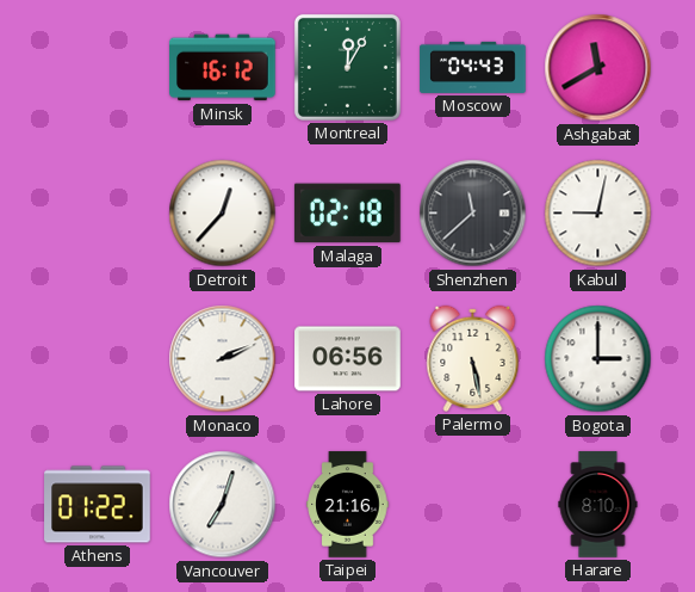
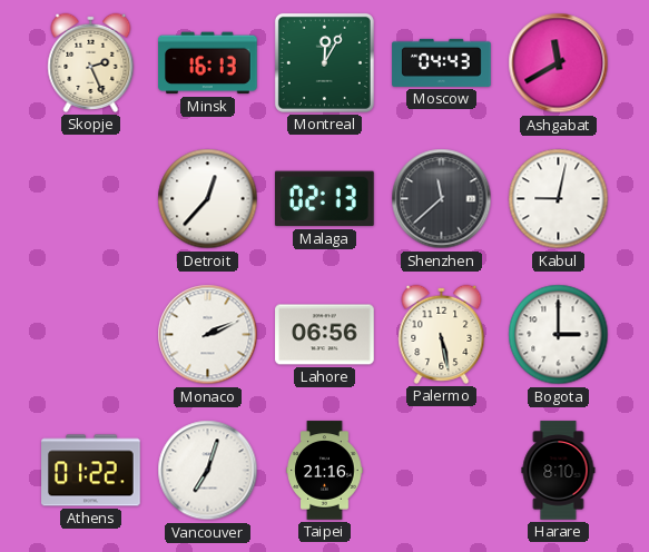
Skopje: none -> 2:26 (91, 62)
Minsk: 16:12 -> 16:13 (208, 63)
Malaga: 02:18 -> 02:13 (325, 199)
